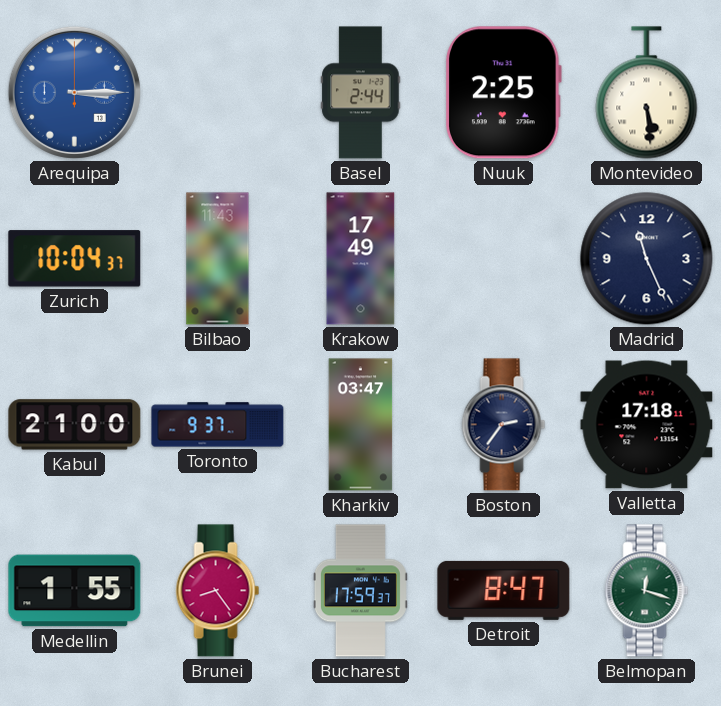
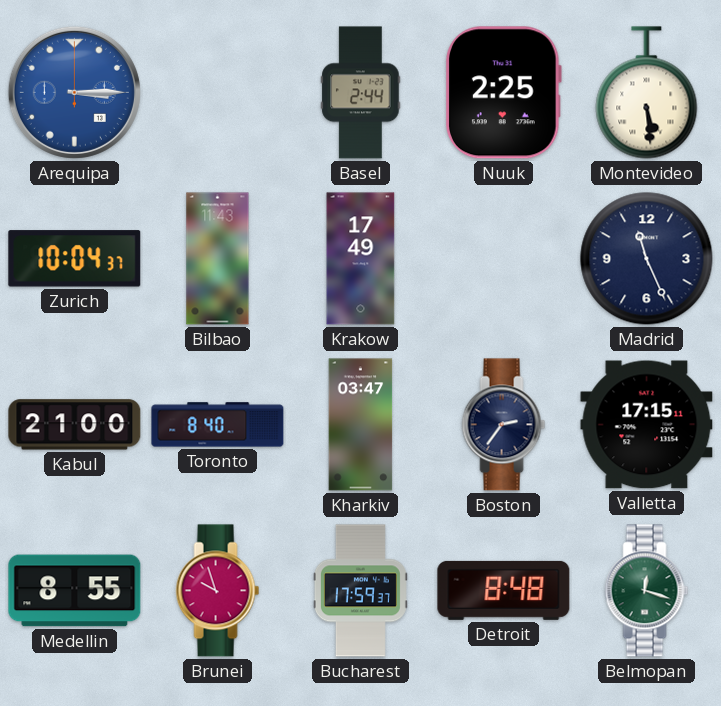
Toronto: 9:37 -> 8:40 (218, 425)
Valletta: 17:18 -> 17:15 (647, 425)
Medellin: 1:55 -> 8:55 (75, 591)
Brunei: 8:24 -> 9:57 (218, 591)
Detroit: 8:47 -> 8:48 (504, 590)
